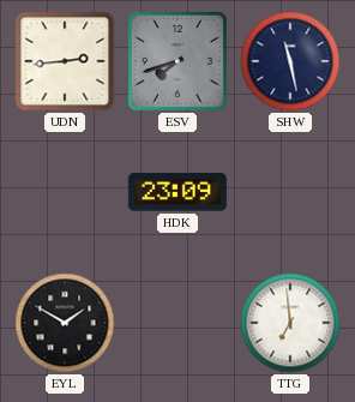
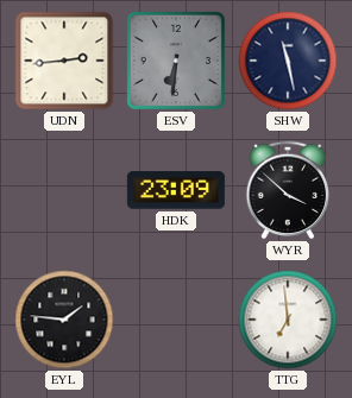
ESV: 7:42 -> 6:31 (176, 61)
WYR: none -> 3:52 (288, 190)
EYL: 1:50 -> 1:46 (64, 320)
